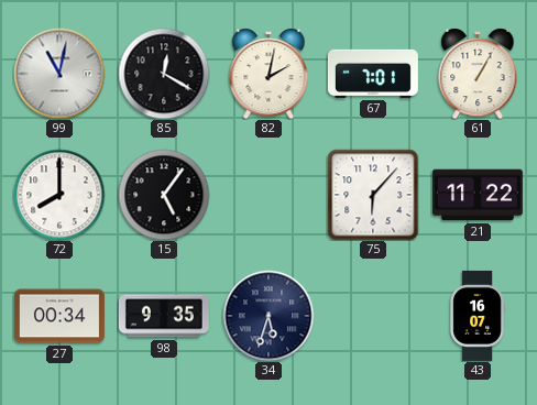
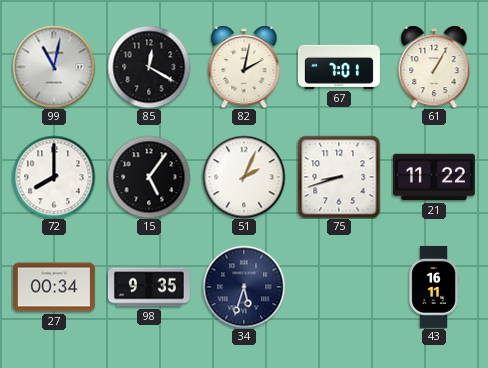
51: none -> 2:04 (244, 177)
75: 6:07 -> 8:42 (339, 177)
43: 16:07 -> 16:11 (434, 287)
